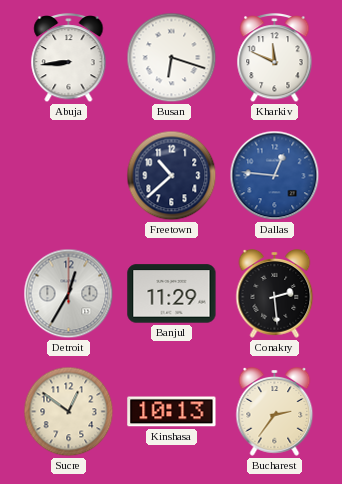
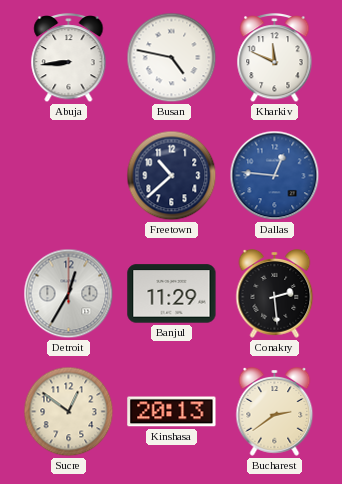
Busan: 6:18 -> 4:47 (172, 58)
Kinshasa: 10:13 -> 20:13 (172, 412)
Bucharest: 2:36 -> 2:39 (275, 412)
